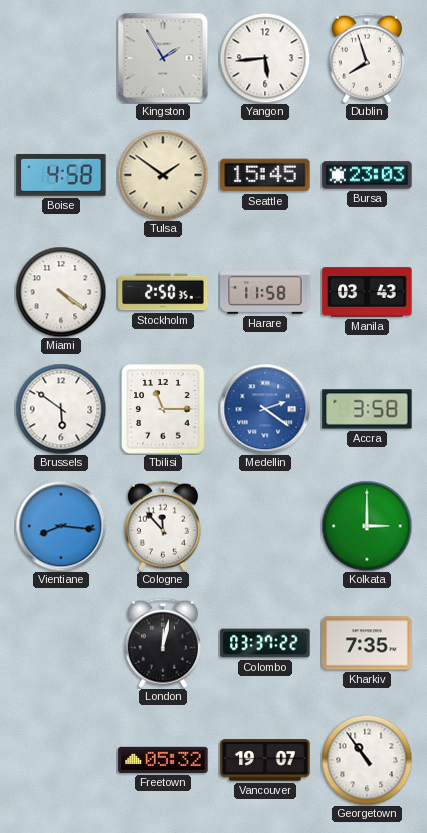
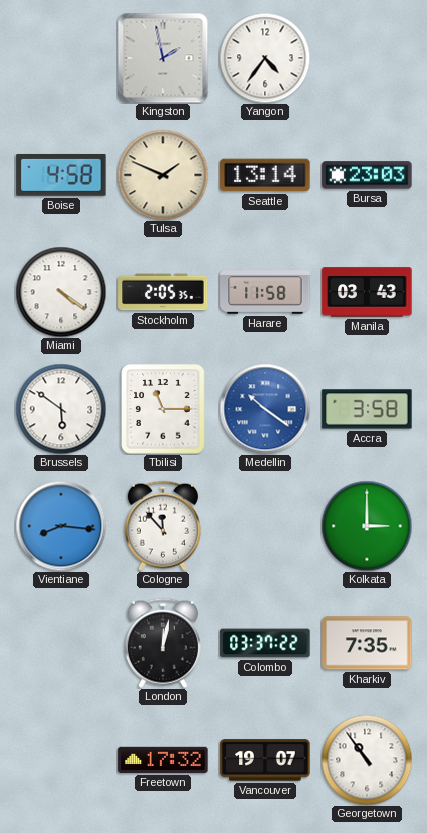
Kingston: 1:55 -> 1:58 (163, 58)
Yangon: 5:44 -> 4:36 (265, 58)
Dublin: 7:57 -> none (367, 58)
Tulsa: 1:51 -> 1:49 (163, 175)
Seattle: 15:45 -> 13:14 (265, 175)
Stockholm: 2:50 -> 2:05 (163, 292)
Medellin: 2:21 -> 10:21 (265, 409)
Freetown: 05:32 -> 17:32 (163, 760)
